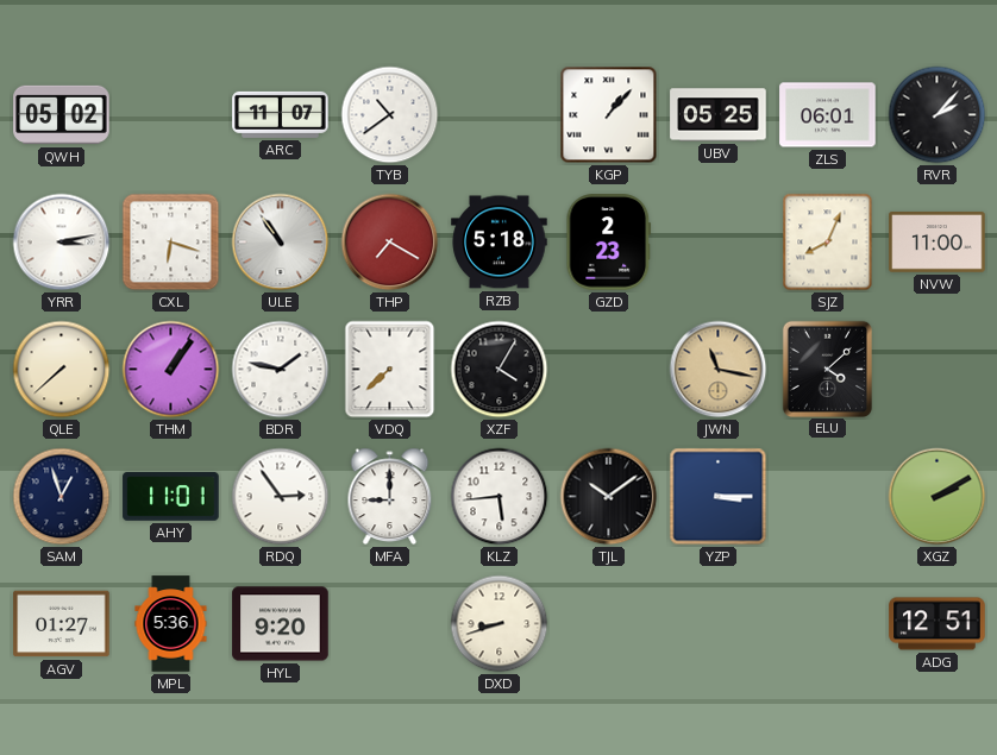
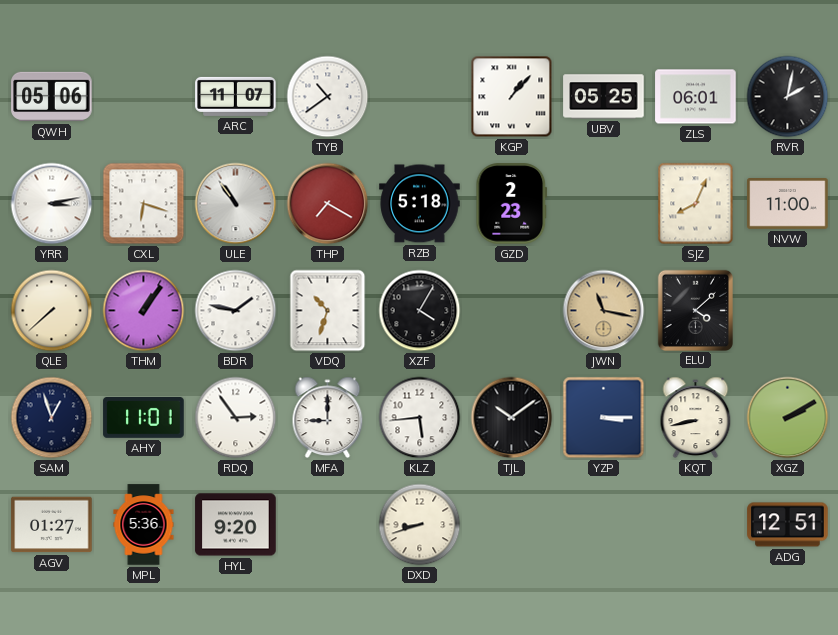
QWH: 05:02 -> 05:06 (52, 97)
RVR: 2:07 -> 2:02 (788, 97)
VDQ: 7:38 -> 10:33 (328, 311)
KQT: none -> 8:43 (696, 418)
